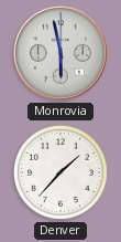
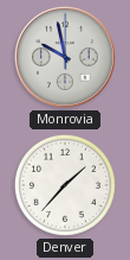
Monrovia: 5:58 -> 9:58 (65, 57)
